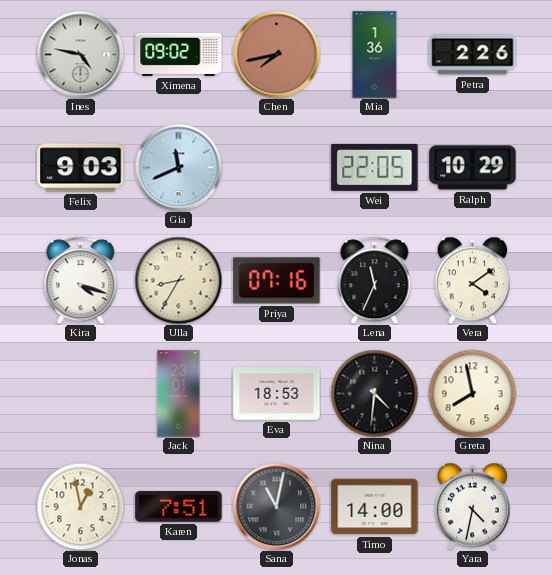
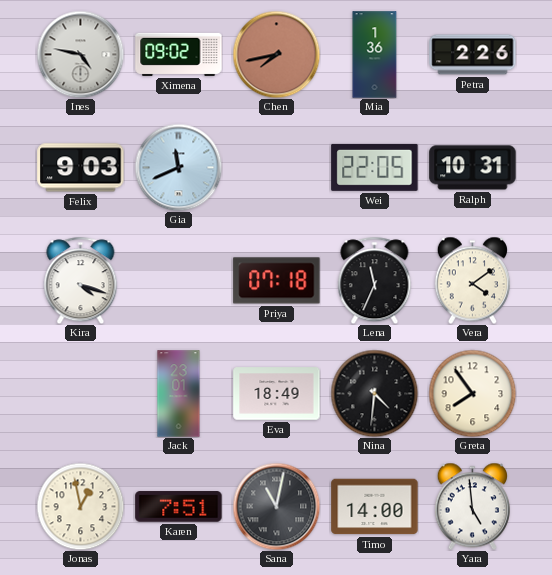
Ralph: 10:29 -> 10:31 (473, 168)
Ulla: 8:35 -> none (178, 280)
Priya: 07:16 -> 07:18 (277, 281)
Eva: 18:53 -> 18:49 (277, 394)
Greta: 7:58 -> 7:54 (472, 393)
Yara: 4:32 -> 4:59 (472, 506)
